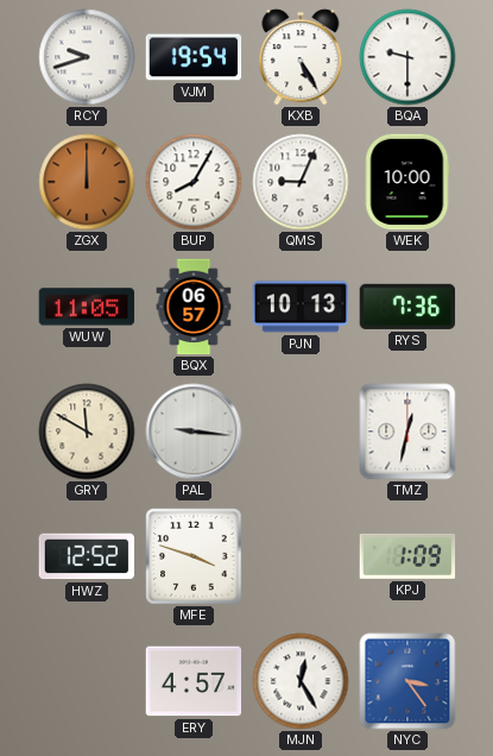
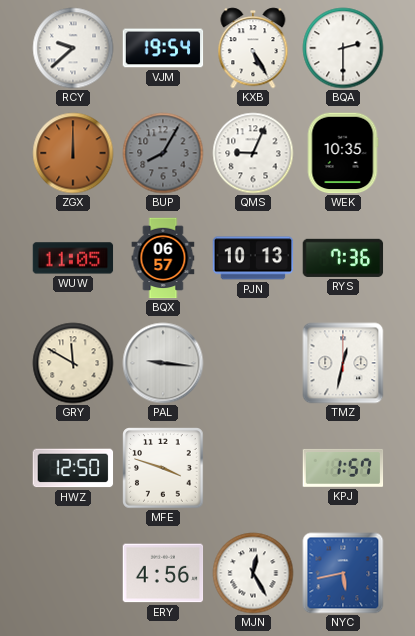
RCY: 9:42 -> 9:38 (73, 48)
BQA: 9:30 -> 2:30 (343, 48)
BUP dial: white -> grey (163, 153)
WEK: 10:00 -> 10:35 (343, 153)
HWZ: 12:52 -> 12:50 (73, 468)
KPJ: 1:09 -> 1:57 (343, 468)
ERY: 4:57 -> 4:56 (163, 573)
NYC: 3:24 -> 5:43 (343, 573)
